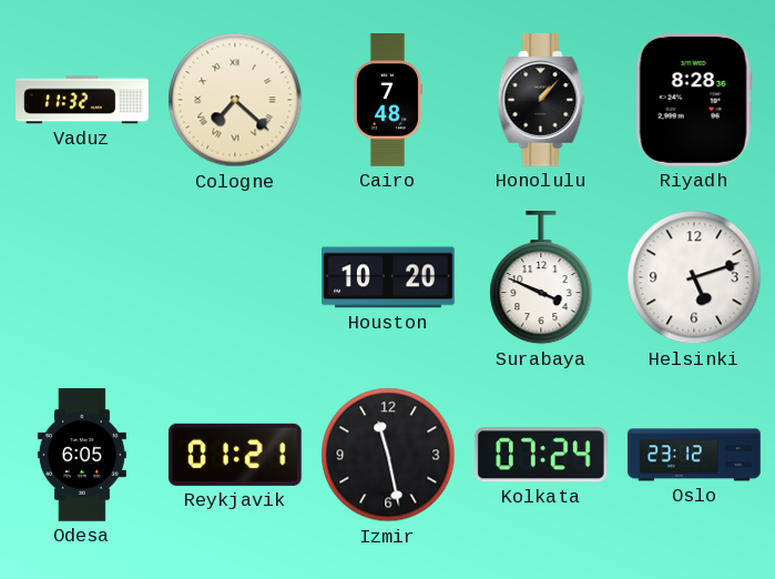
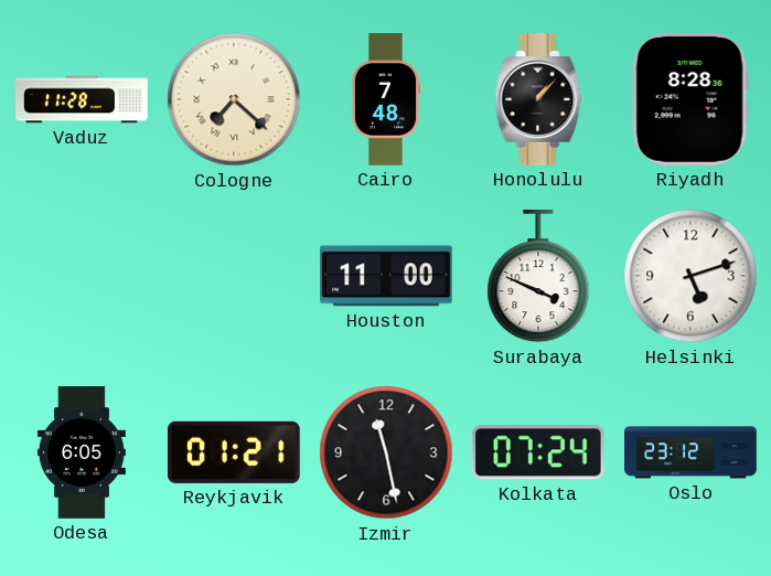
Vaduz: 11:32 -> 11:28 (82, 99)
Houston: 10:20 -> 11:00 (387, 276)
